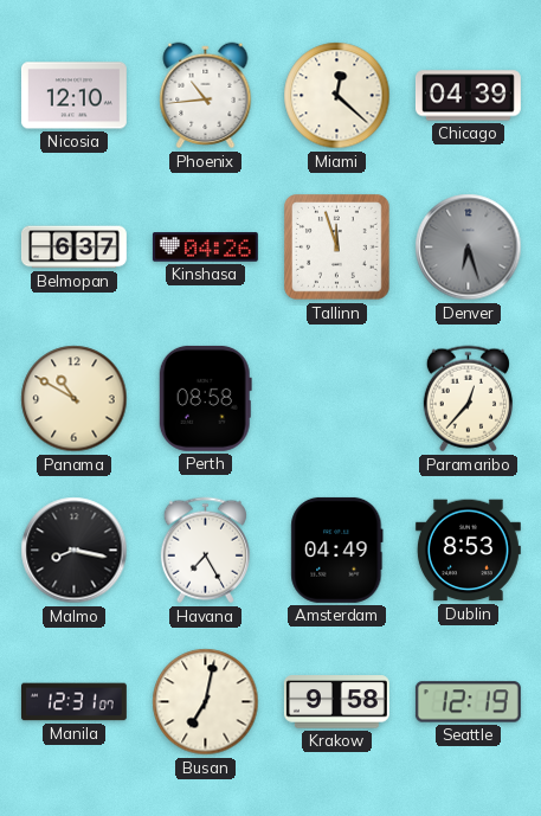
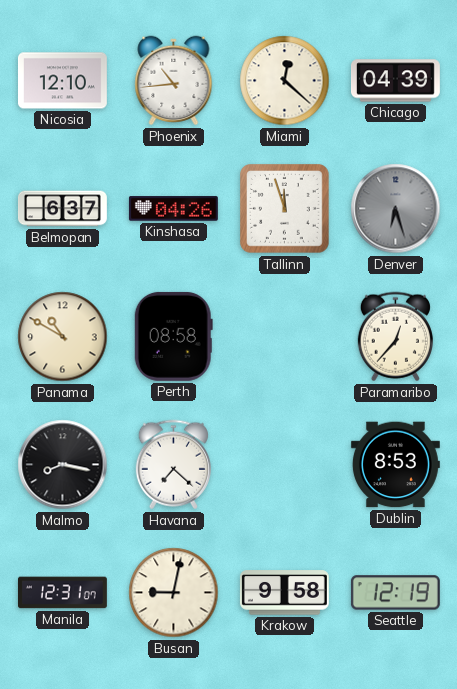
Havana: 7:25 -> 7:22 (173, 465)
Amsterdam: 04:49 -> none (337, 550)
Busan: 7:02 -> 9:02 (174, 593)
